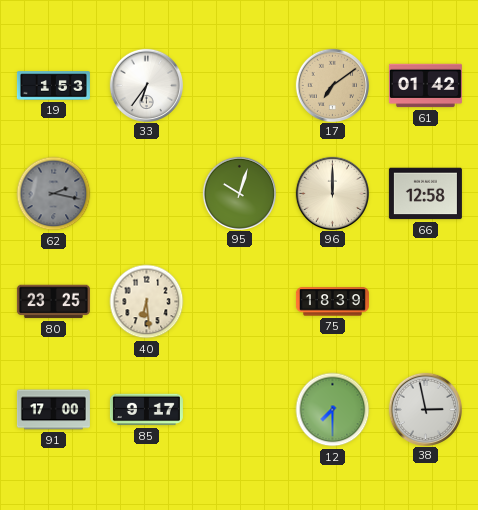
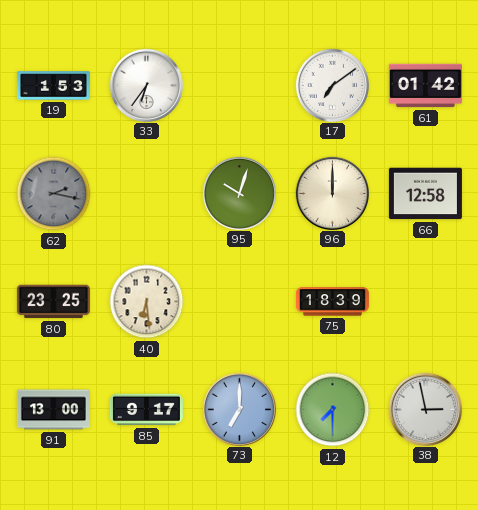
17 dial: champagne -> white (332, 85)
91: 17:00 -> 13:00 (53, 410)
73: none -> 7:00 (239, 409)
